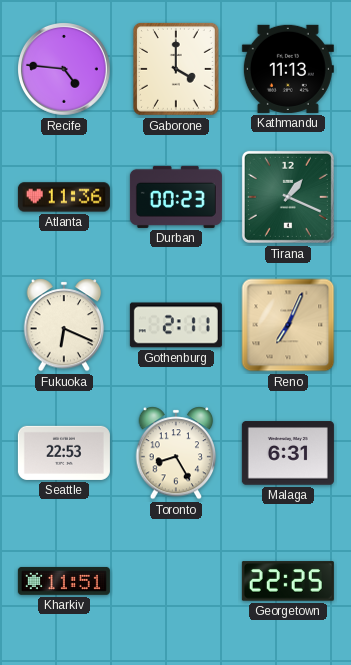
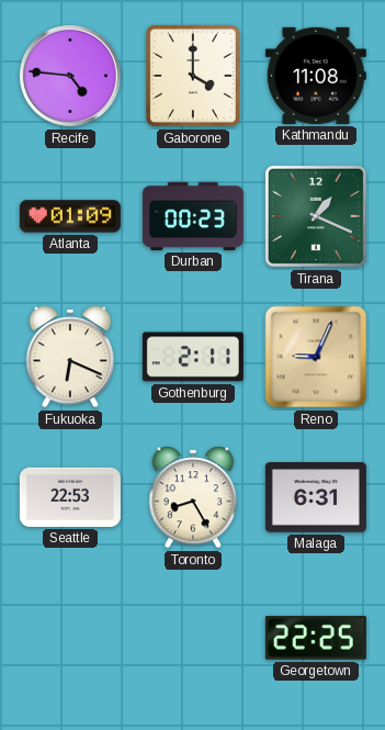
Kathmandu: 11:13 -> 11:08 (316, 76)
Atlanta: 11:36 -> 01:09 (70, 216)
Reno: 7:04 -> 9:04 (316, 357)
Kharkiv: 11:51 -> none (64, 581)
